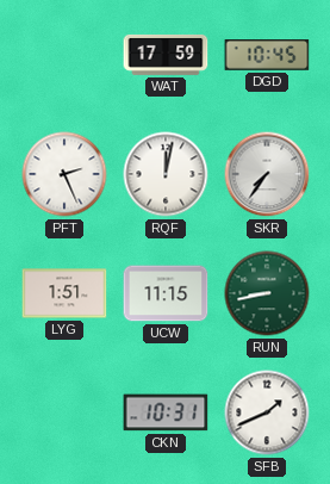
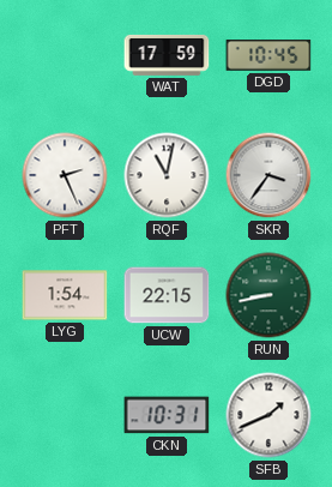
RQF: 12:02 -> 11:02 (167, 175)
SKR: 7:36 -> 3:36 (268, 175)
LYG: 1:51 -> 1:54 (65, 295)
UCW: 11:15 -> 22:15 (167, 295)
